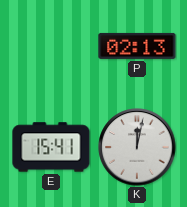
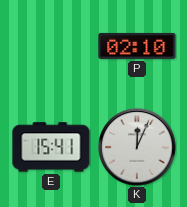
P: 02:13 -> 02:10 (137, 46)
K: 12:02 -> 12:04 (137, 147)
